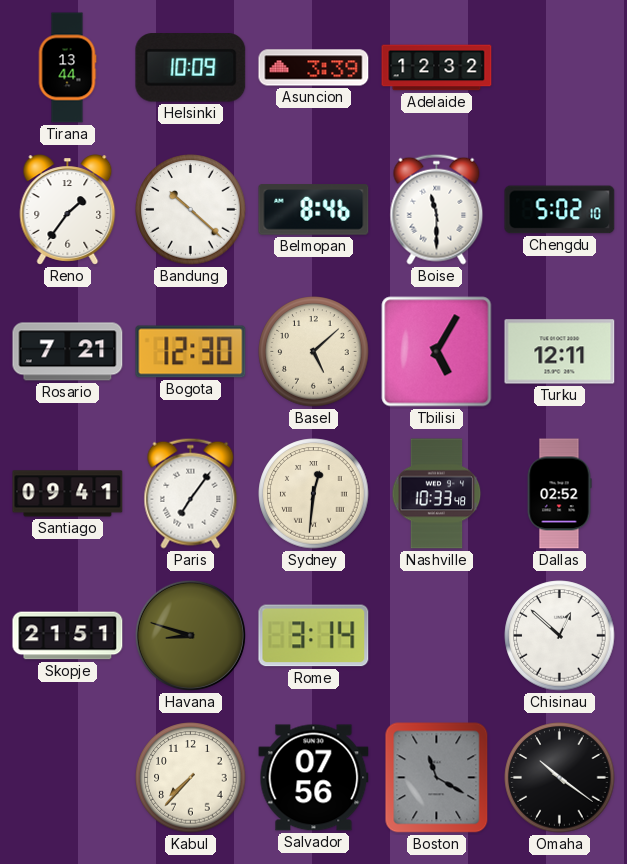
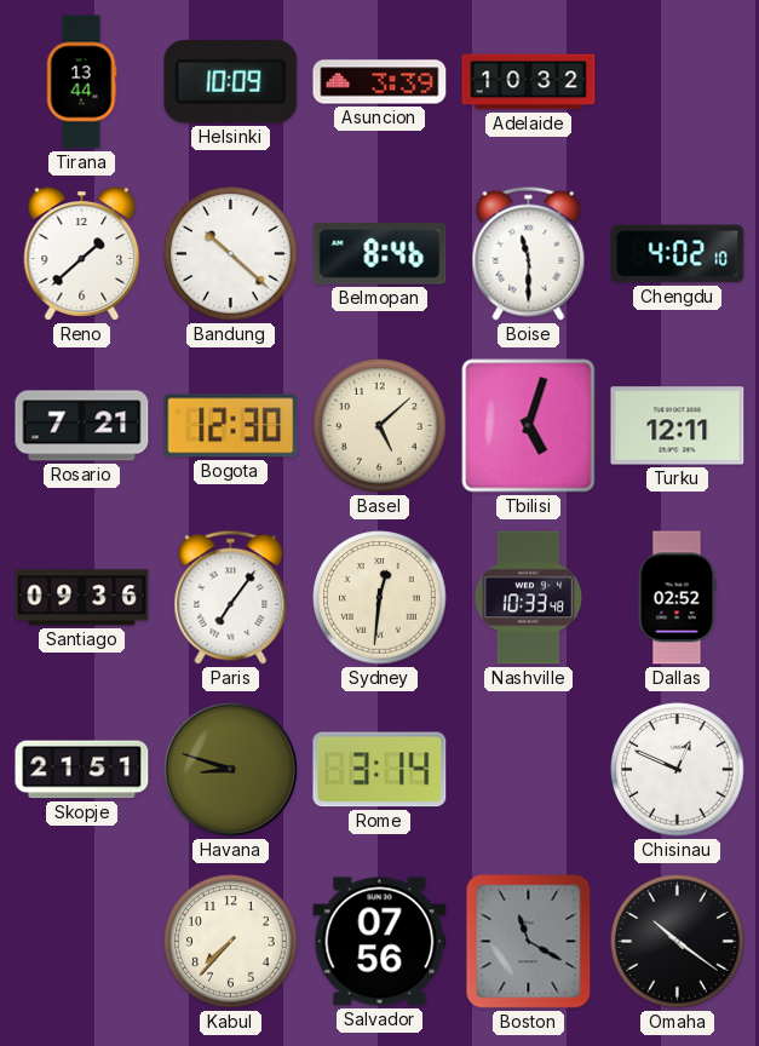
Adelaide: 12:32 -> 10:32 (529, 82)
Reno: 1:36 -> 1:38 (82, 254)
Chengdu: 5:02 -> 4:02 (678, 254)
Tbilisi: 5:05 -> 5:03 (529, 426)
Santiago: 09:41 -> 09:36 (82, 598)
Chisinau: 12:52 -> 12:49 (678, 770)
